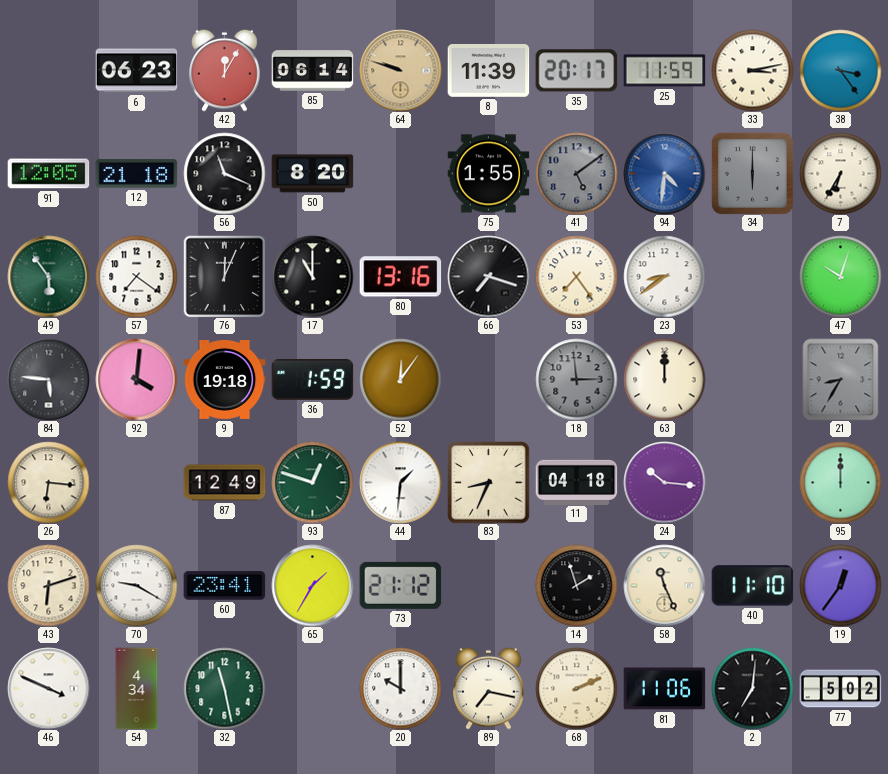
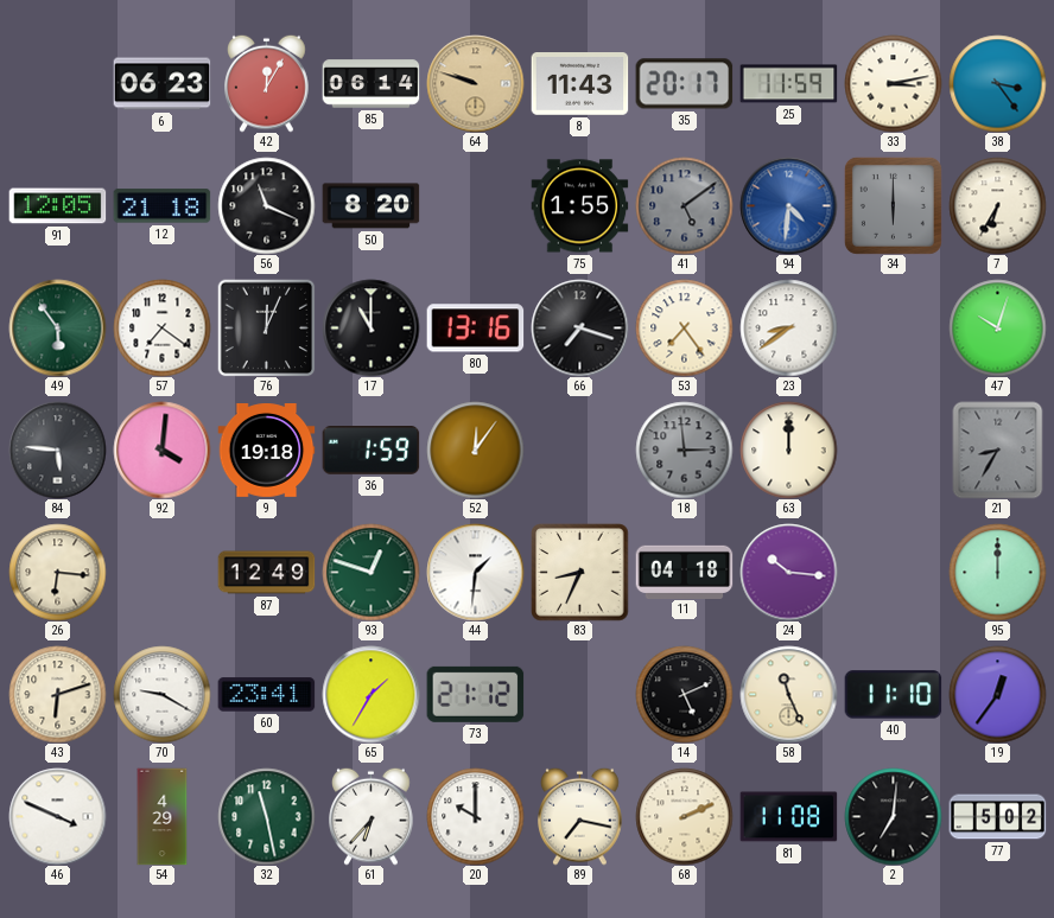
8: 11:39 -> 11:43 (579, 84)
14: 1:57 -> 5:11 (684, 694)
54: 4:34 -> 4:29 (163, 816)
61: none -> 6:37 (372, 816)
81: 11:06 -> 11:08 (788, 817)
